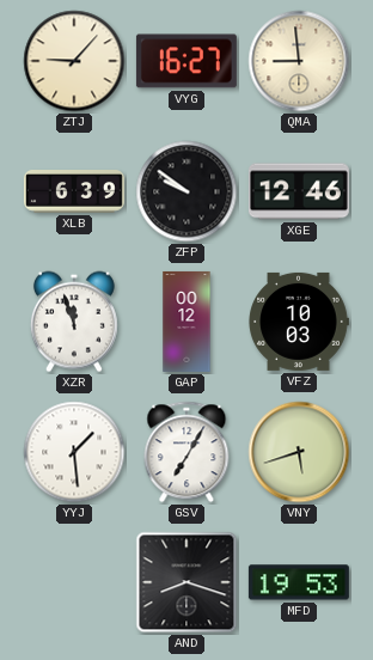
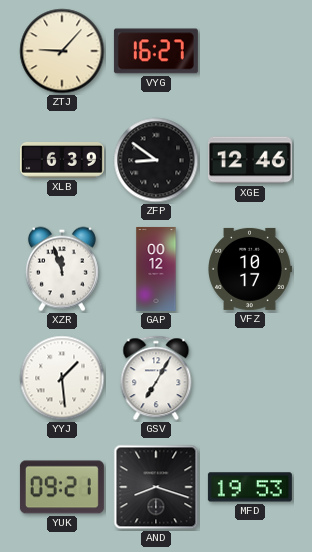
QMA: 8:59 -> none (299, 61)
ZFP: 9:51 -> 8:51 (156, 160)
VFZ: 10:03 -> 10:17 (250, 269)
VNY: 5:42 -> none (299, 452)
YUK: none -> 09:21 (62, 487)
